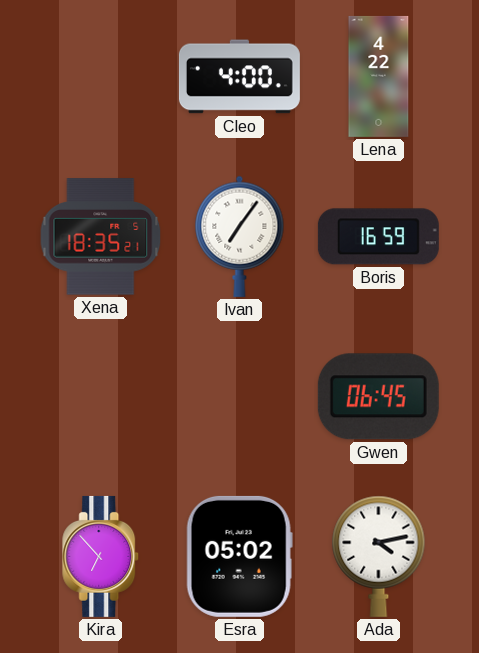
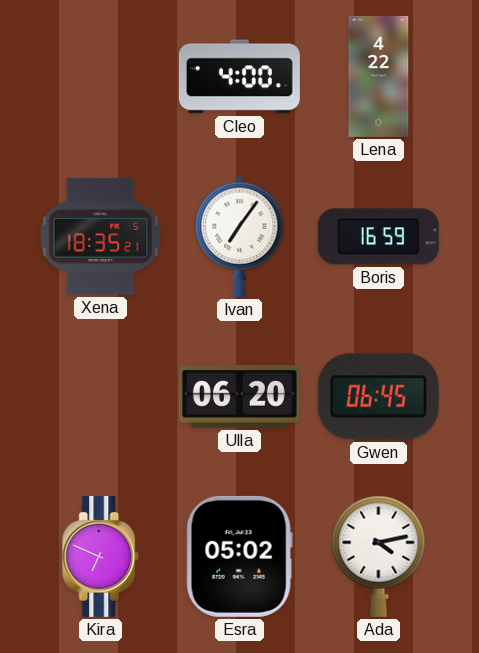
Ulla: none -> 06:20 (239, 397)
Kira: 6:53 -> 6:49 (101, 556)
